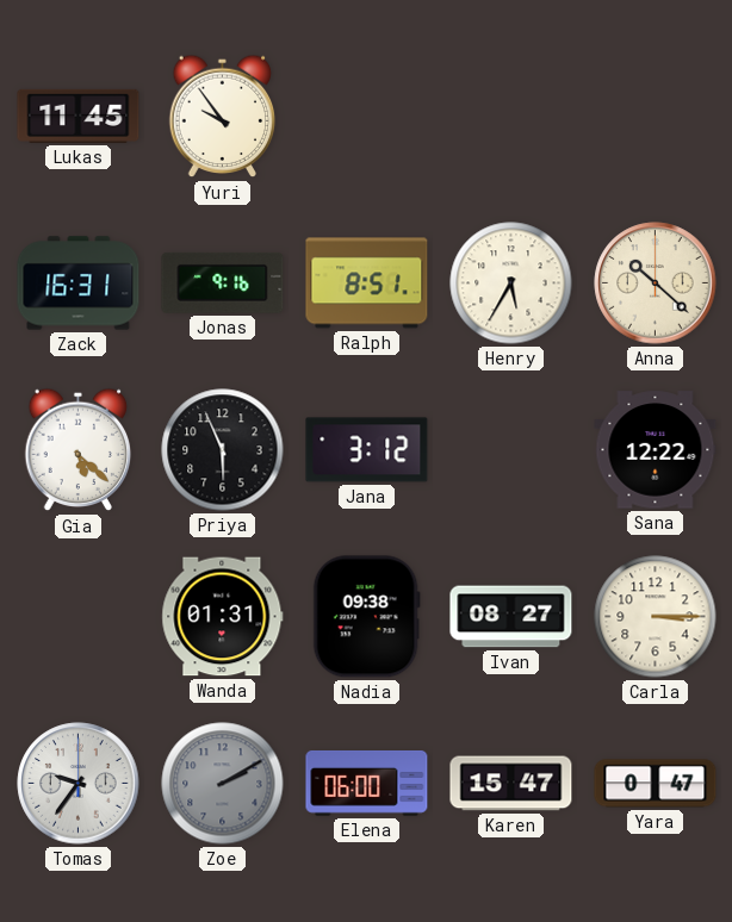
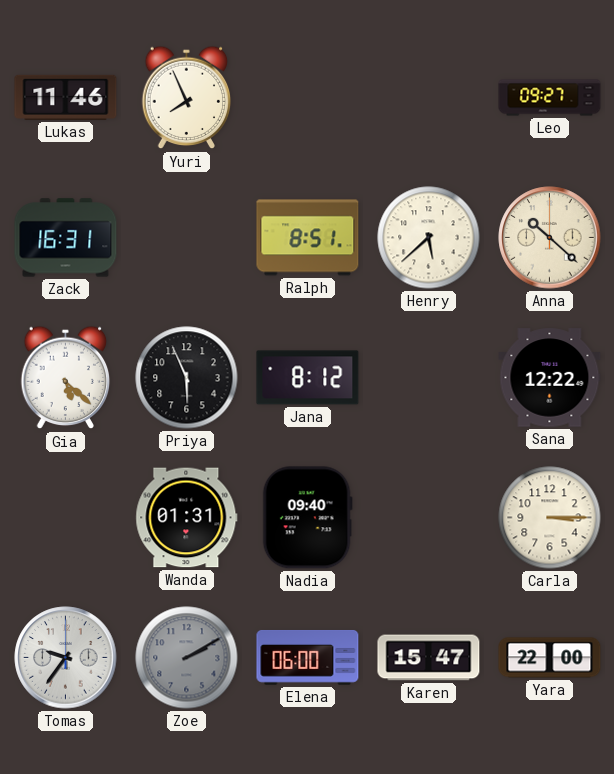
Lukas: 11:45 -> 11:46 (66, 97)
Yuri: 9:54 -> 7:56 (187, 98)
Leo: none -> 09:27 (550, 98)
Jonas: 9:16 -> none (223, 282)
Henry: 5:35 -> 5:38 (429, 238)
Jana: 3:12 -> 8:12 (308, 378)
Nadia: 09:38 -> 09:40 (307, 518)
Ivan: 08:27 -> none (511, 617)
Yara: 0:47 -> 22:00 (550, 658)
